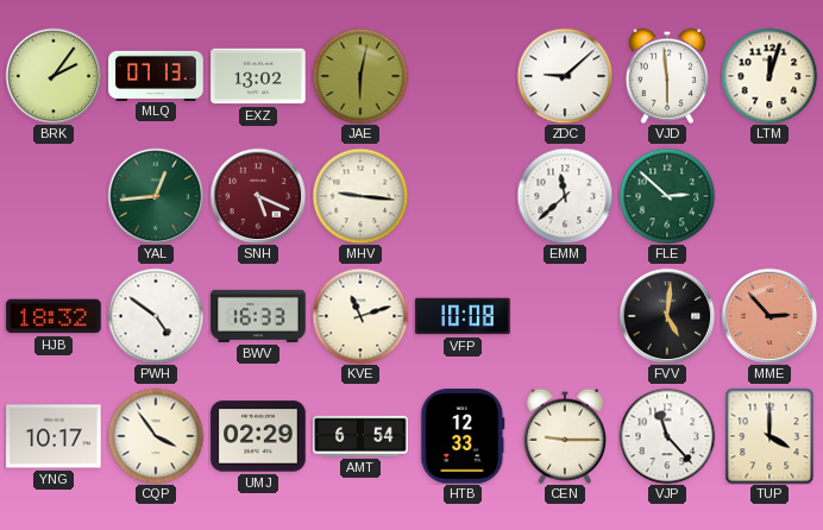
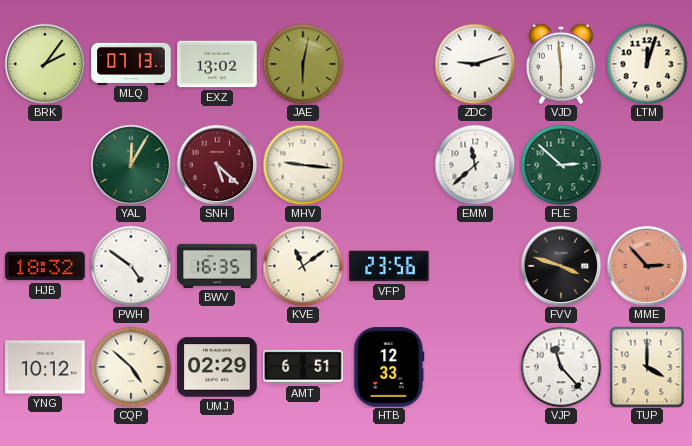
ZDC: 9:08 -> 9:12 (475, 64)
YAL: 12:44 -> 12:05 (131, 165)
SNH: 5:19 -> 5:22 (217, 165)
BWV: 16:33 -> 16:35 (217, 266)
KVE: 11:12 -> 11:09 (303, 266)
VFP: 10:08 -> 23:56 (389, 266)
FVV: 5:01 -> 3:48 (561, 266)
YNG: 10:17 -> 10:12 (45, 367)
CQP: 3:54 -> 4:52 (131, 367)
AMT: 6:54 -> 6:51 (303, 367)
CEN: 9:15 -> none (564, 436)
